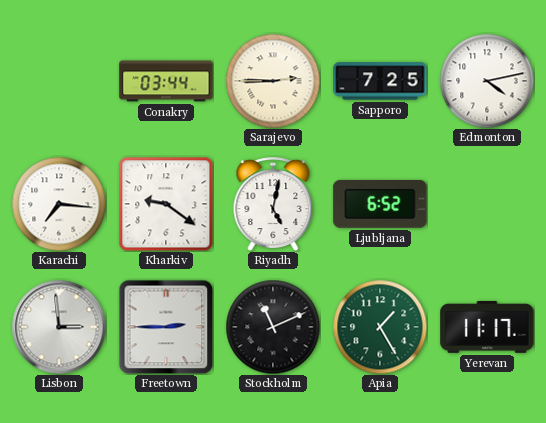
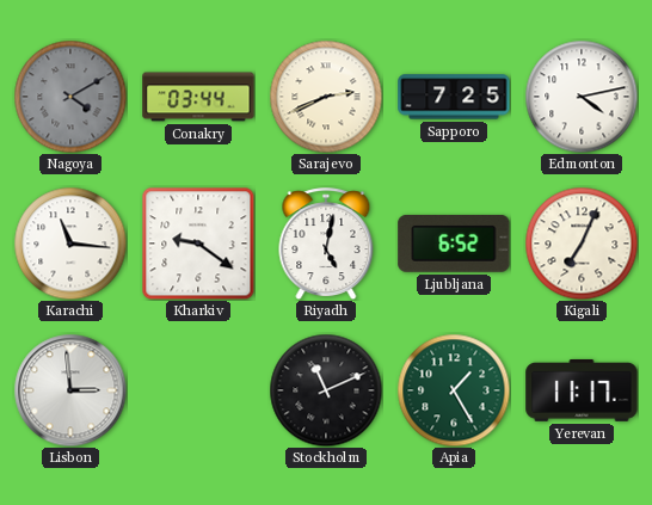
Nagoya: none -> 4:10 (70, 97)
Sarajevo: 2:45 -> 2:41 (326, 97)
Karachi: 7:16 -> 11:16 (70, 244)
Kigali: none -> 7:04 (582, 244)
Freetown: 2:45 -> none (166, 327)
